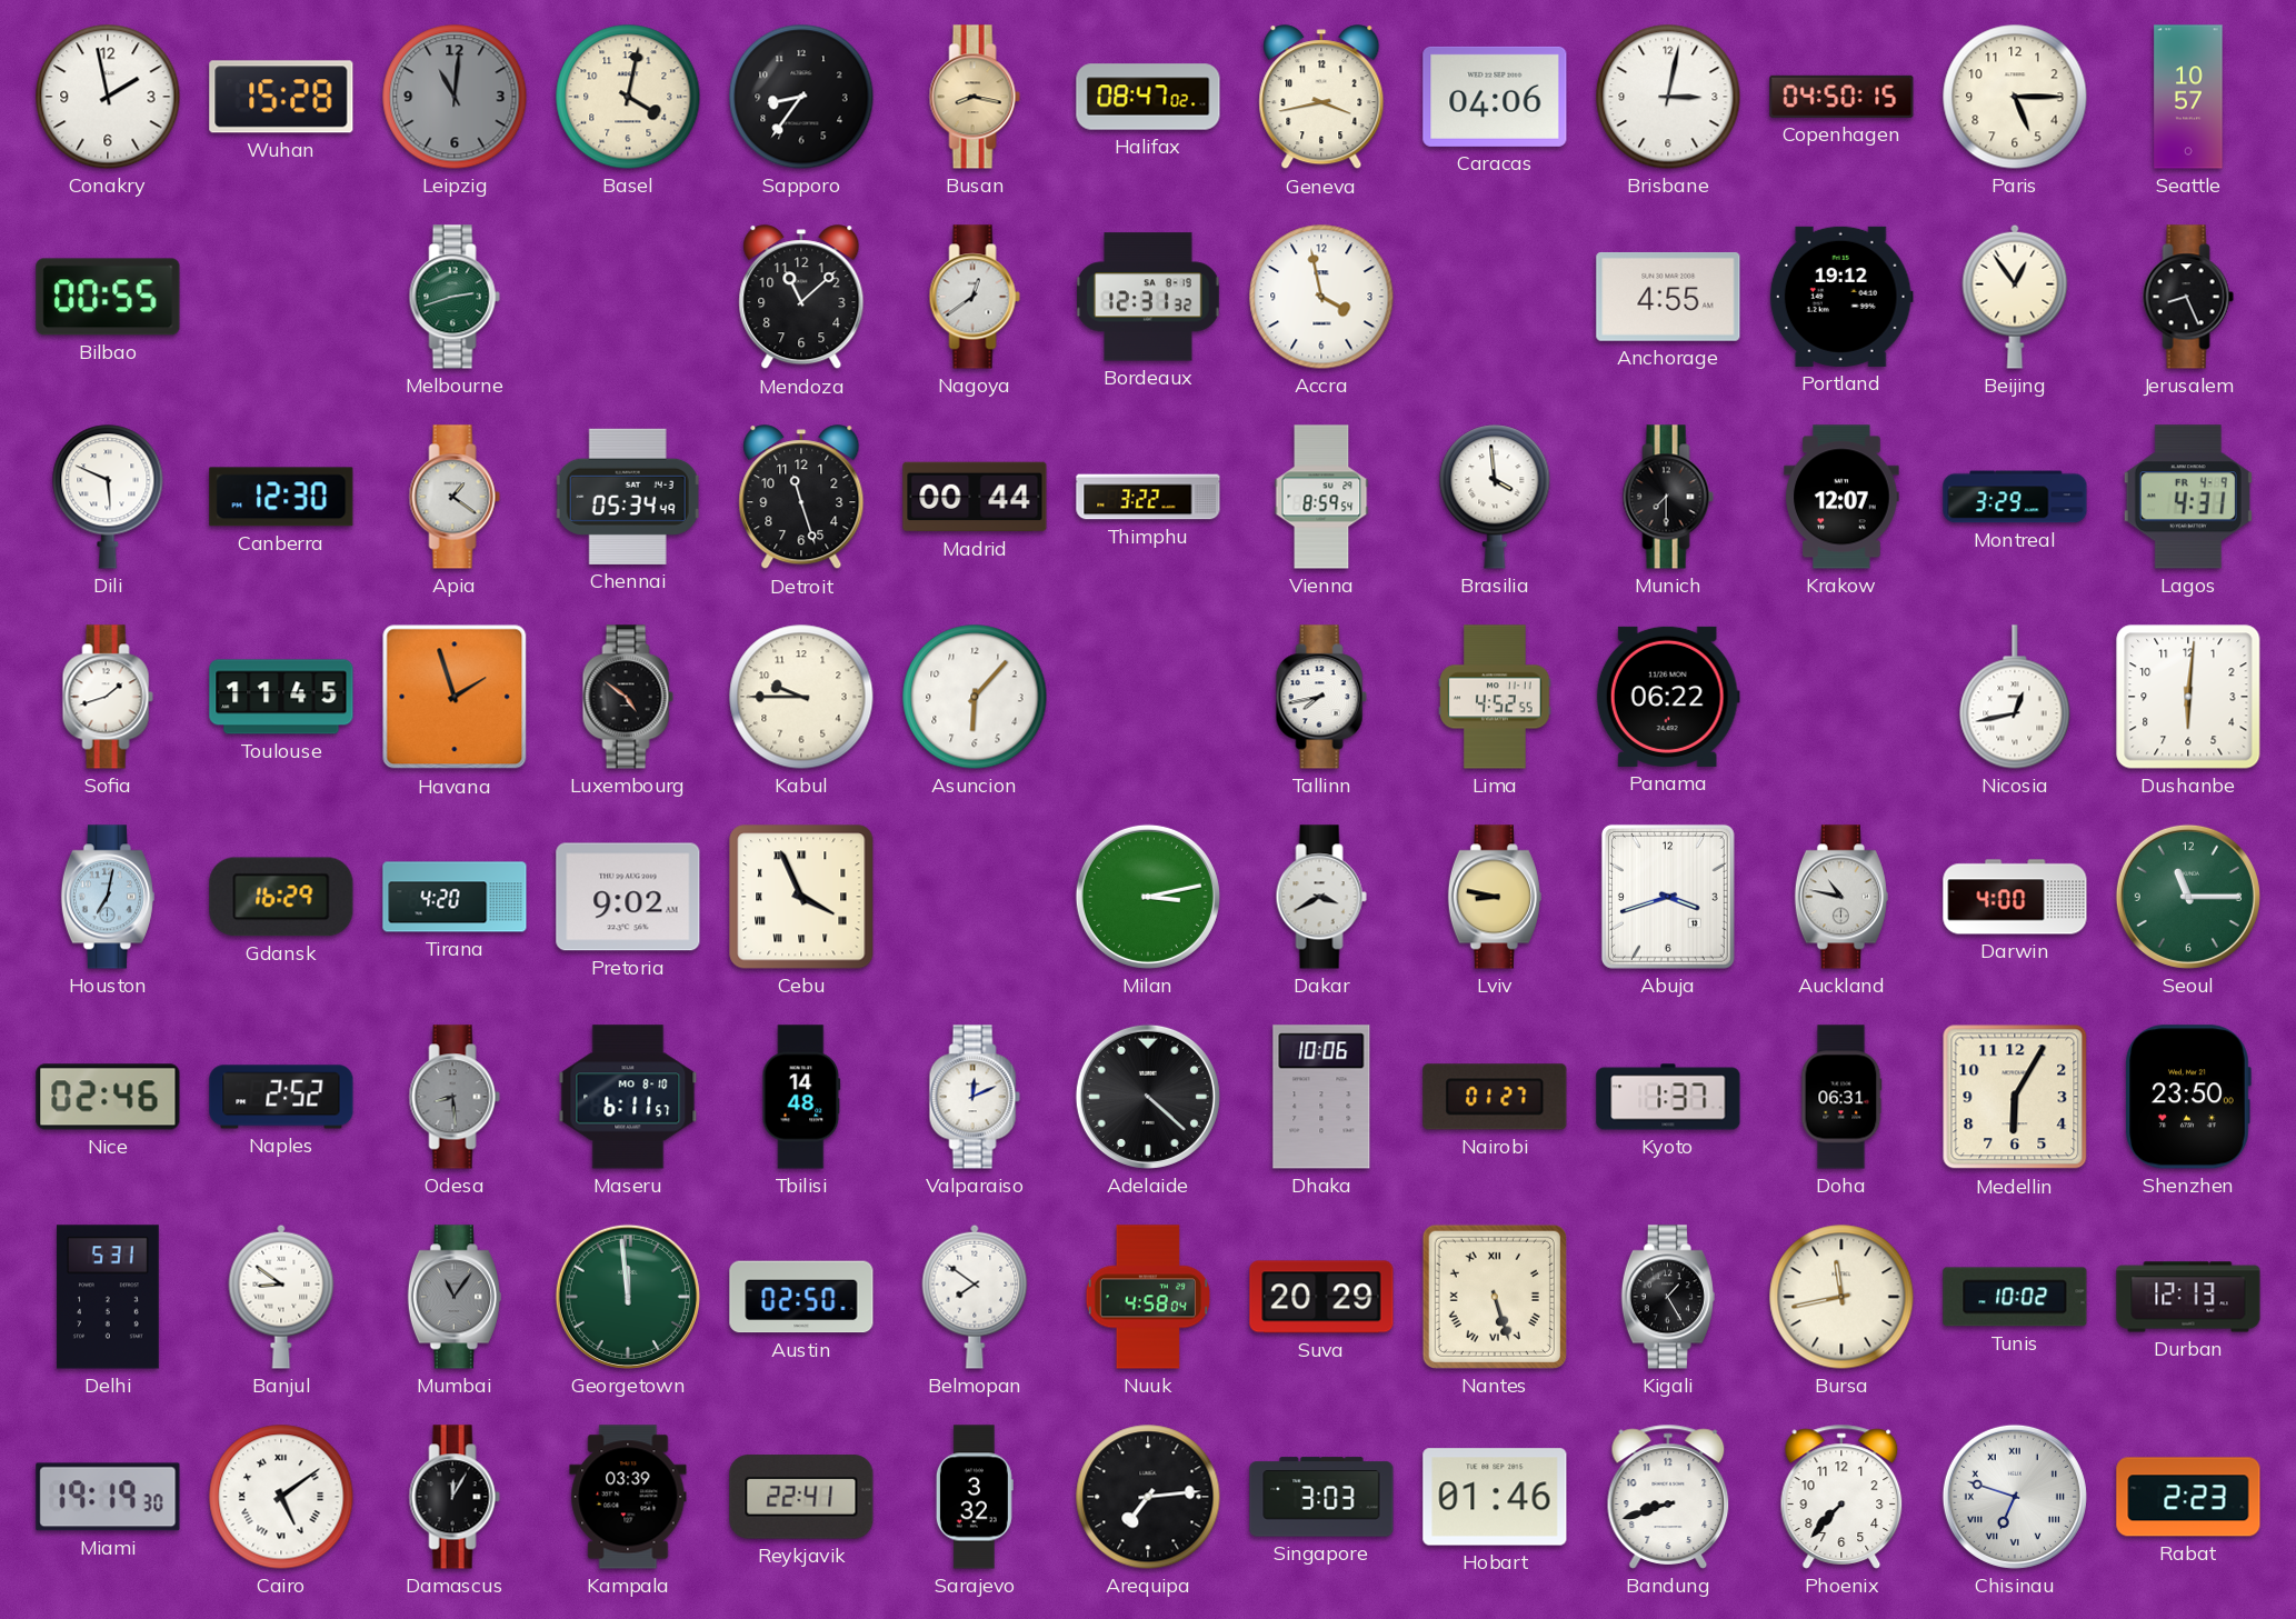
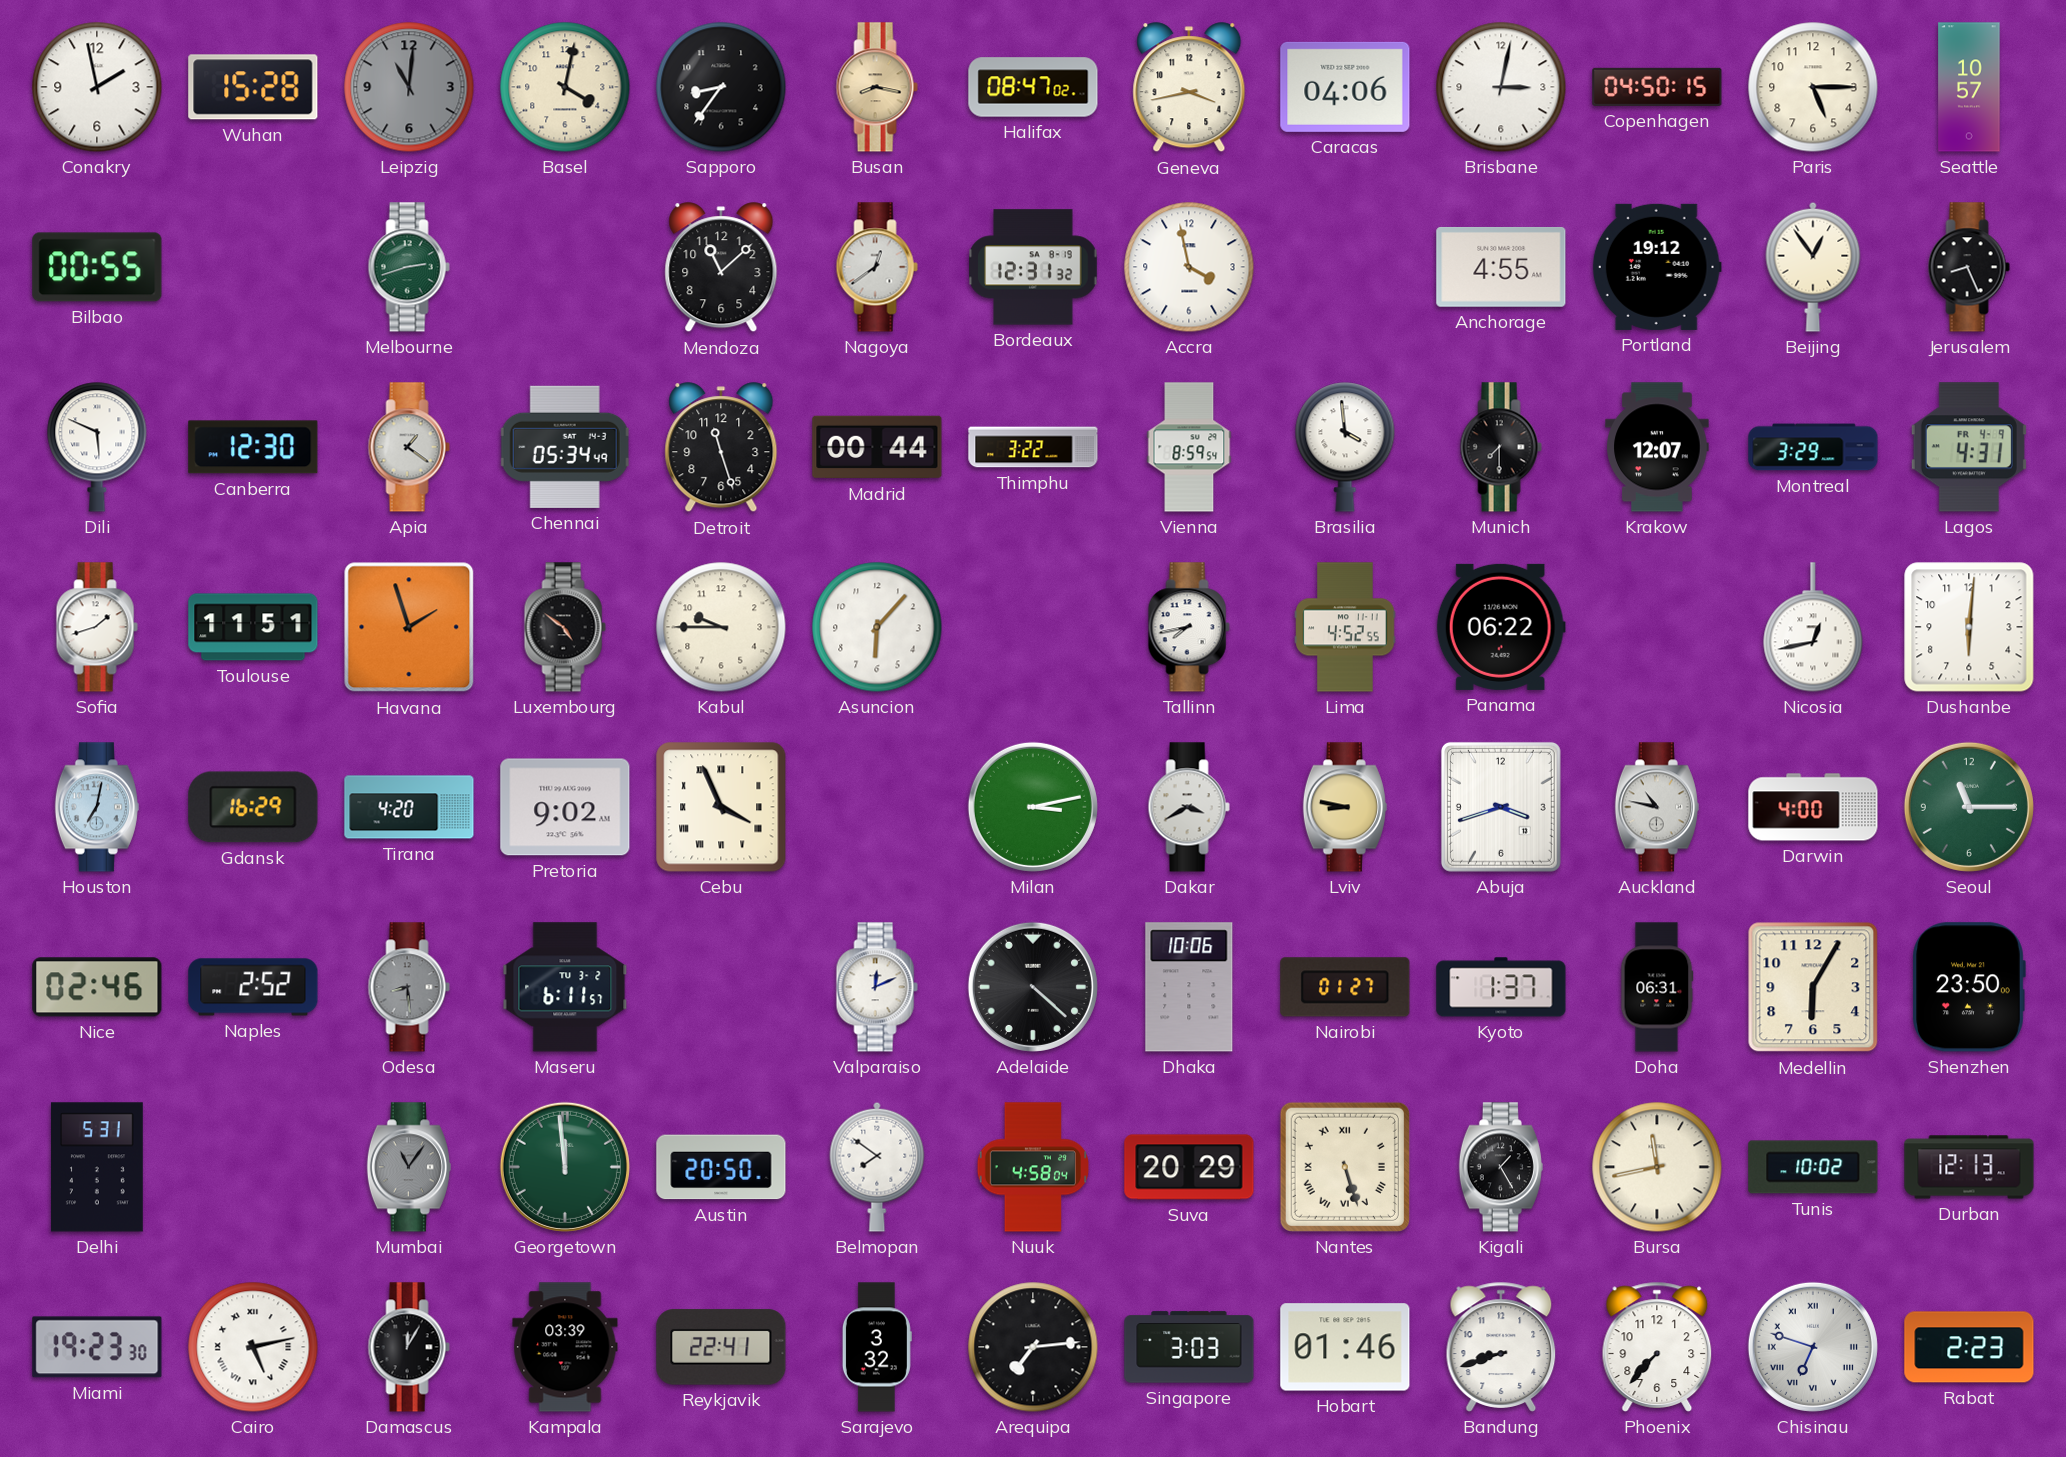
Toulouse: 11:45 -> 11:51 (253, 627)
Maseru date: MO 8-10 -> TU 3-2 (565, 987)
Tbilisi: 14:48 -> none (801, 1097)
Banjul: 8:51 -> none (281, 1297)
Austin: 02:50 -> 20:50 (721, 1167)
Miami: 19:19 -> 19:23 (97, 1347)
Cairo: 5:09 -> 5:13 (253, 1347)
